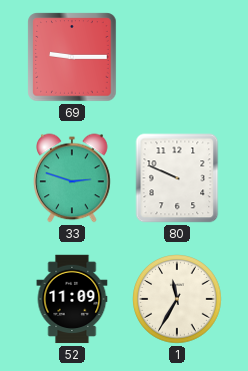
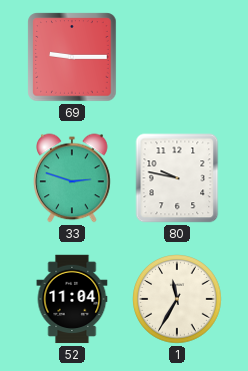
80: 9:49 -> 9:47 (177, 178)
52: 11:09 -> 11:04 (72, 299)
